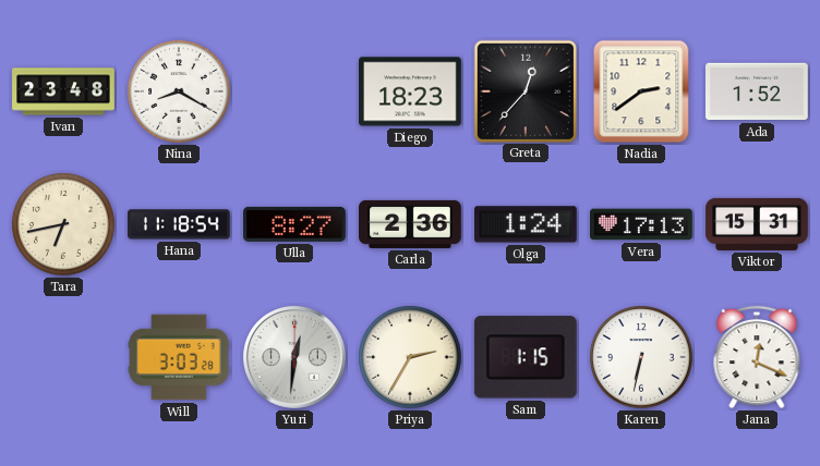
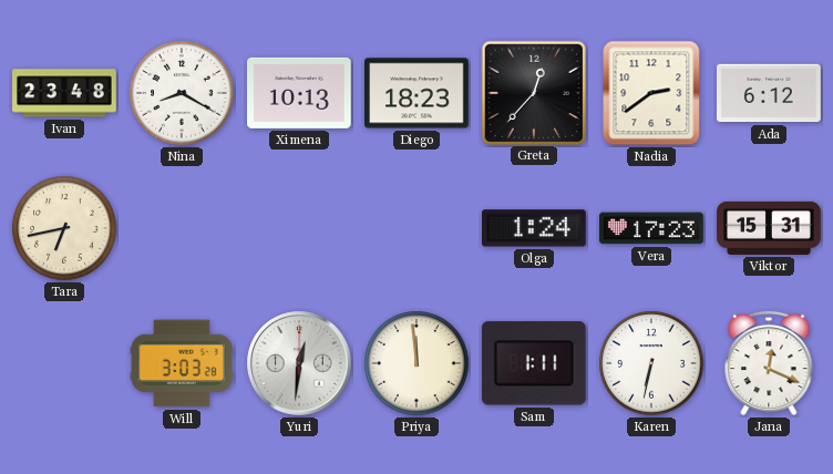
Ximena: none -> 10:13 (300, 93)
Ada: 1:52 -> 6:12 (770, 93)
Hana: 11:18 -> none (180, 224)
Ulla: 8:27 -> none (296, 224)
Carla: 2:36 -> none (410, 224)
Vera: 17:13 -> 17:23 (651, 228)
Priya: 2:35 -> 11:59 (416, 363)
Sam: 1:15 -> 1:11 (534, 363)
